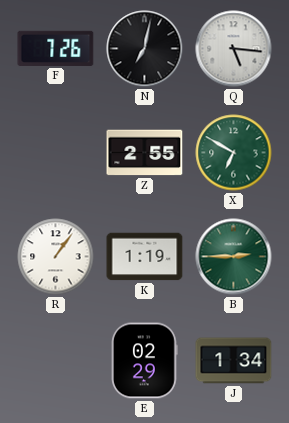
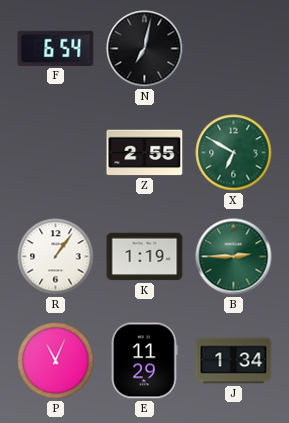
F: 7:26 -> 6:54 (56, 48)
Q: 5:16 -> none (234, 49)
P: none -> 11:04 (56, 361)
E: 02:29 -> 11:29 (145, 361)
